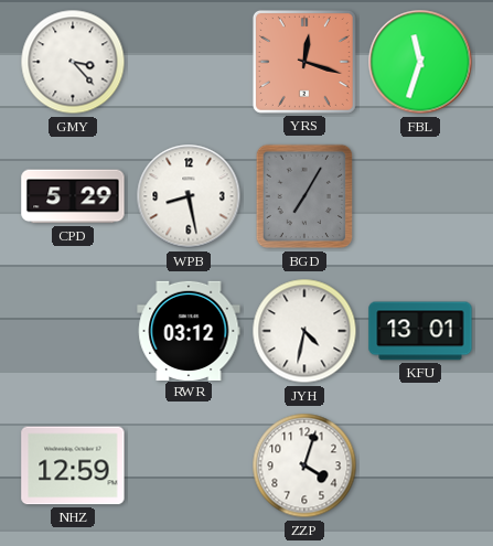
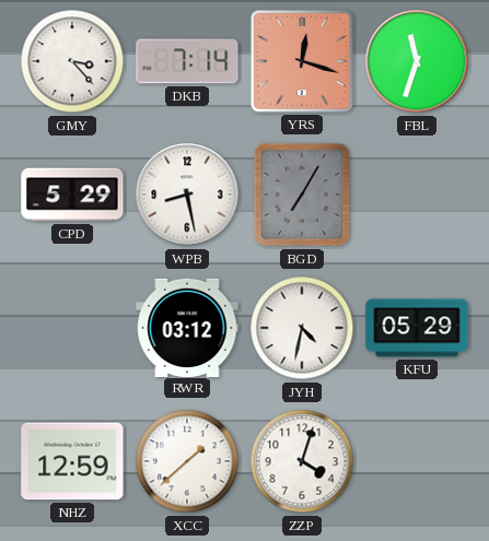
DKB: none -> 7:14 (187, 61)
KFU: 13:01 -> 05:29 (417, 328)
XCC: none -> 1:38 (187, 461)
